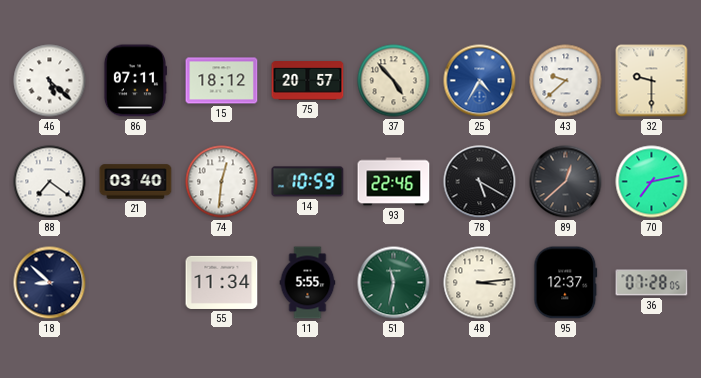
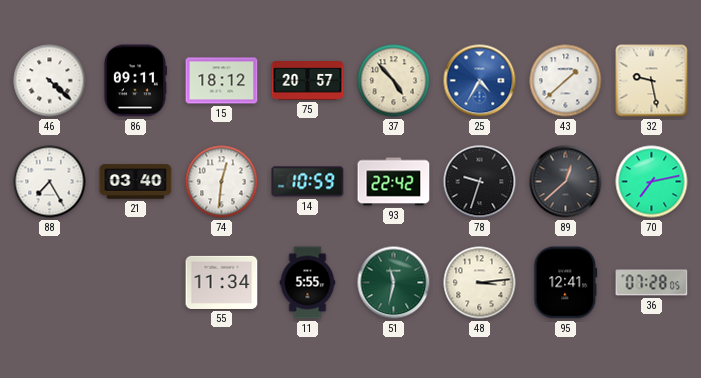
46: 5:22 -> 4:22 (50, 81)
86: 07:11 -> 09:11 (135, 81)
43: 9:38 -> 1:38 (566, 81)
32: 9:30 -> 9:28 (652, 81)
88: 7:21 -> 7:25 (50, 182)
93: 22:46 -> 22:42 (394, 182)
78: 5:20 -> 9:33 (480, 182)
18: 8:52 -> none (50, 283)
95: 12:37 -> 12:41 (566, 283)
